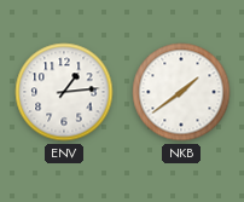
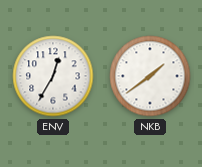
ENV: 1:14 -> 12:35 (53, 76)
